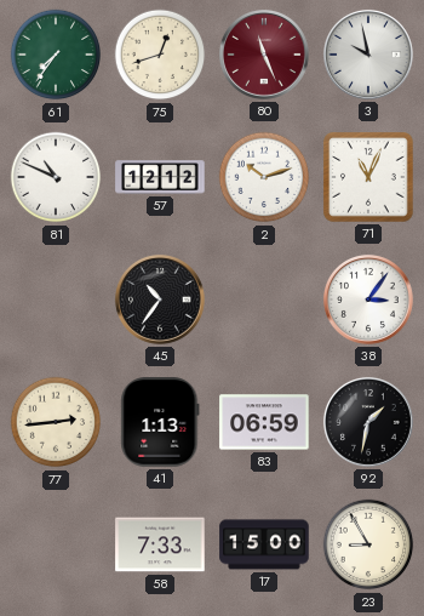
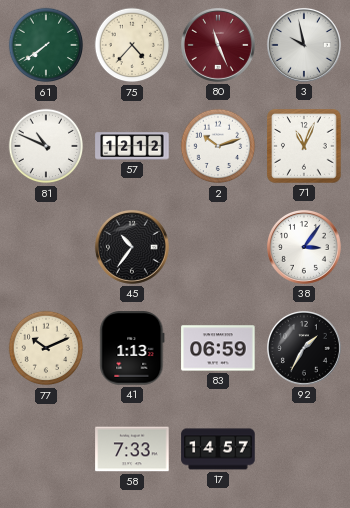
61: 7:36 -> 7:39 (46, 45)
75: 12:42 -> 4:37 (132, 45)
77: 2:44 -> 10:11 (46, 348)
92: 1:32 -> 1:35 (304, 348)
17: 15:00 -> 14:57 (218, 449)
23: 8:55 -> none (368, 544)
